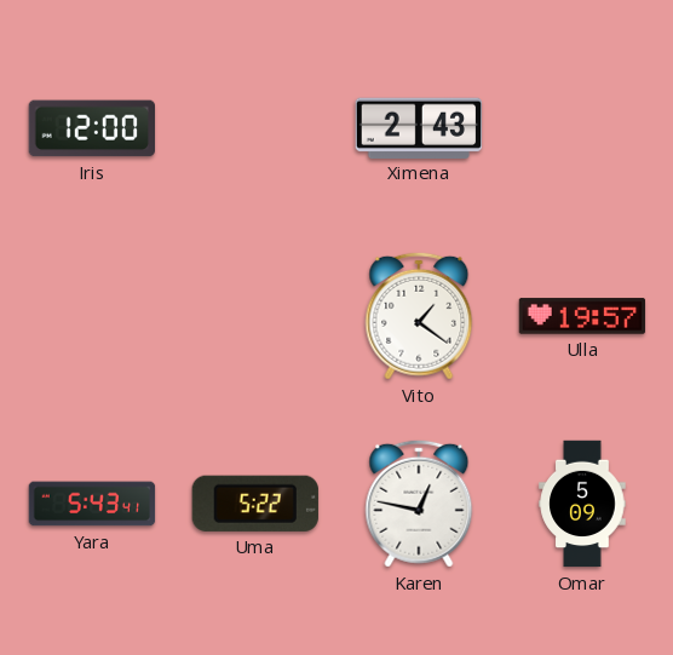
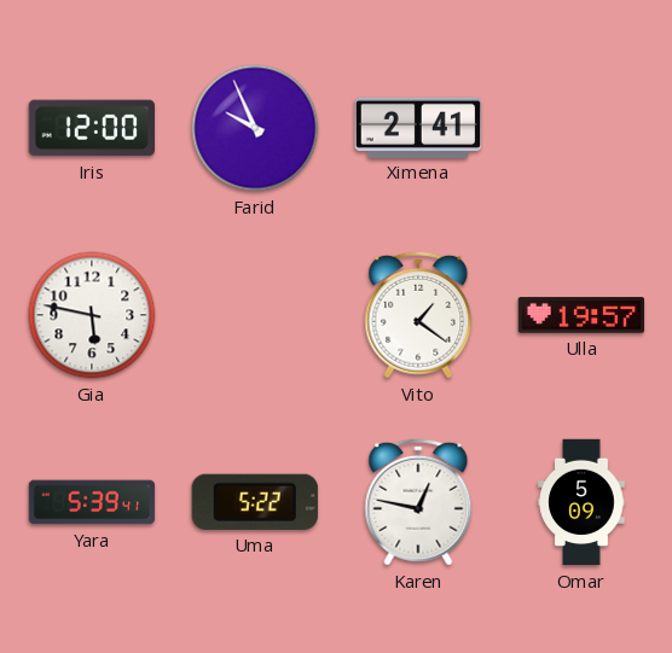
Farid: none -> 9:56 (255, 128)
Ximena: 2:43 -> 2:41 (418, 127)
Gia: none -> 5:47 (92, 315)
Yara: 5:43 -> 5:39 (92, 502)
